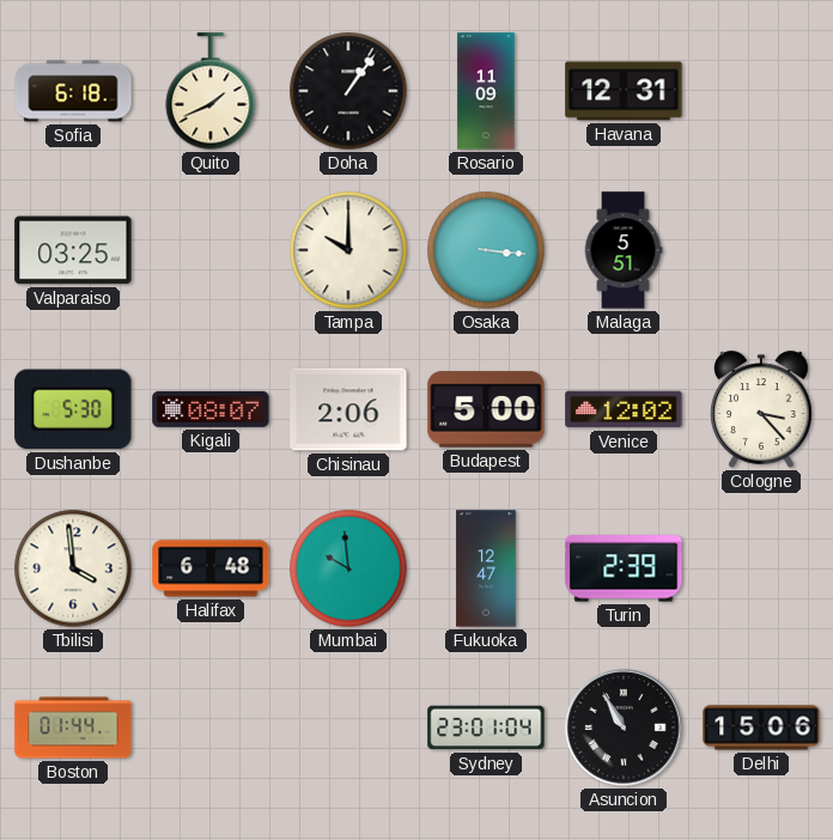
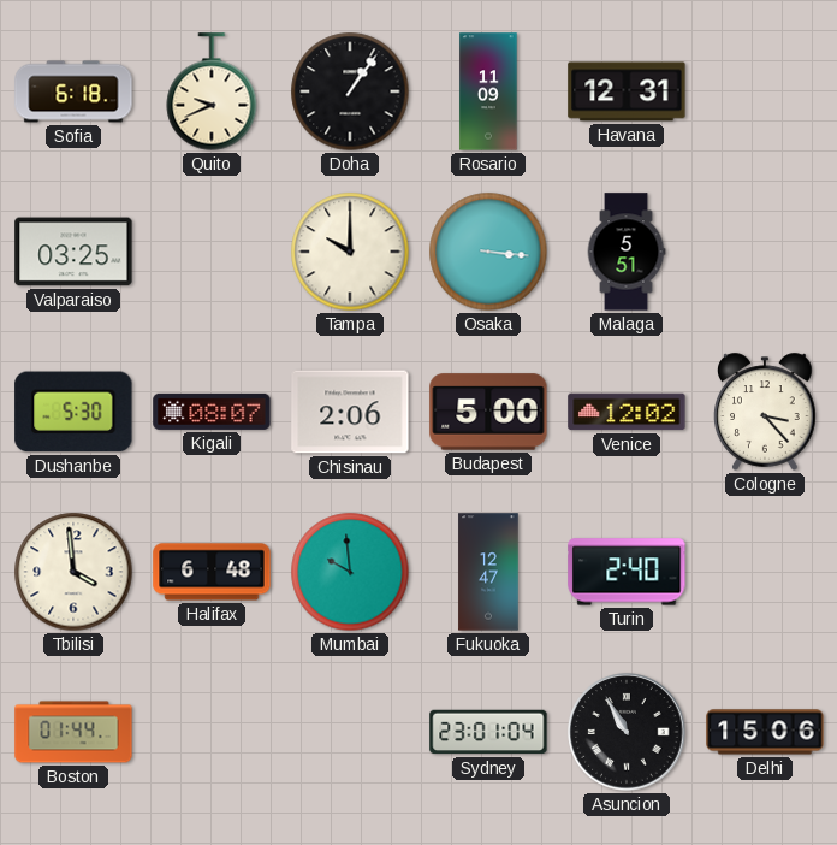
Quito: 1:41 -> 9:41 (212, 91)
Turin: 2:39 -> 2:40 (627, 572)
